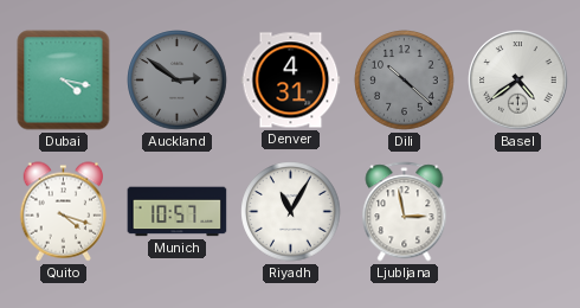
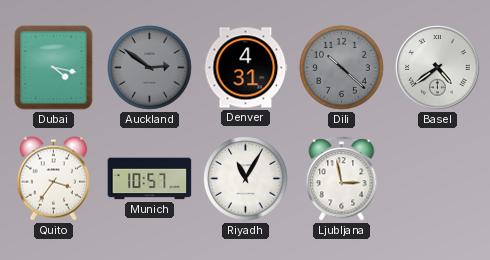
Quito: 4:18 -> 3:36 (54, 179)
